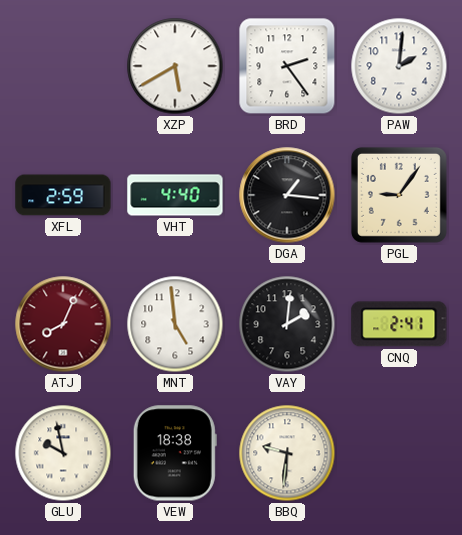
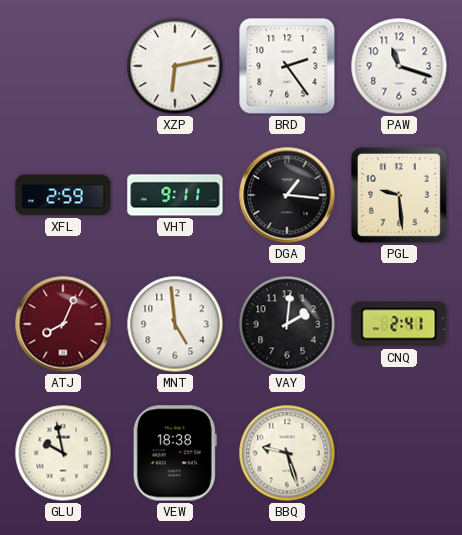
XZP: 5:40 -> 6:13 (175, 66)
PAW: 2:01 -> 11:18 (399, 66)
VHT: 4:40 -> 9:11 (175, 195)
PGL: 9:06 -> 9:29 (399, 195)
BBQ: 9:31 -> 9:27 (287, 453)
